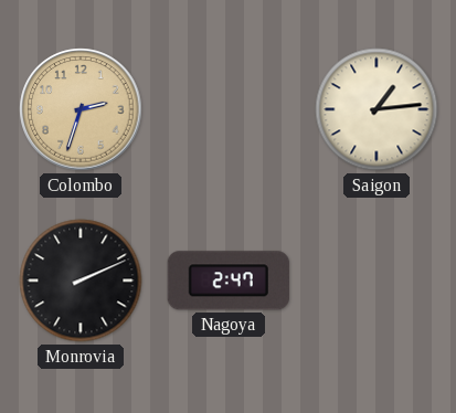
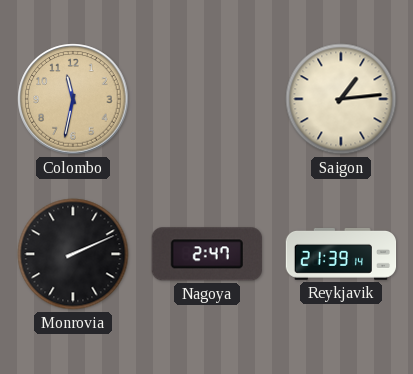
Colombo: 2:33 -> 11:32 (73, 99)
Reykjavik: none -> 21:39 (341, 254)
